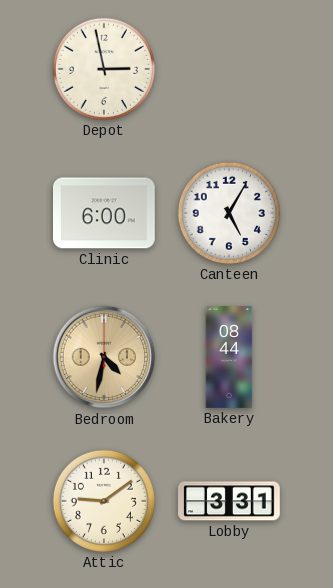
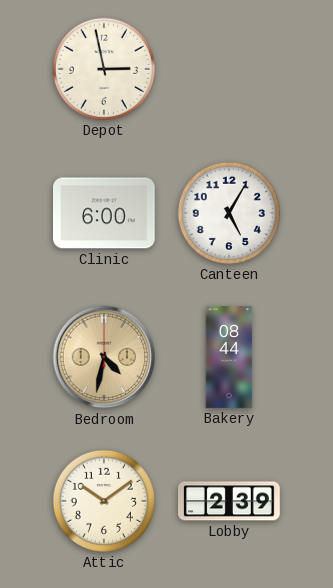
Attic: 9:09 -> 10:09 (104, 501)
Lobby: 3:31 -> 2:39 (229, 501)
